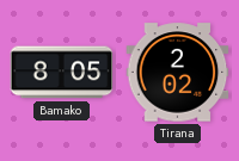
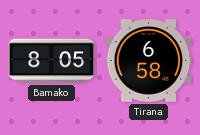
Tirana: 2:02 -> 6:58 (149, 61)
